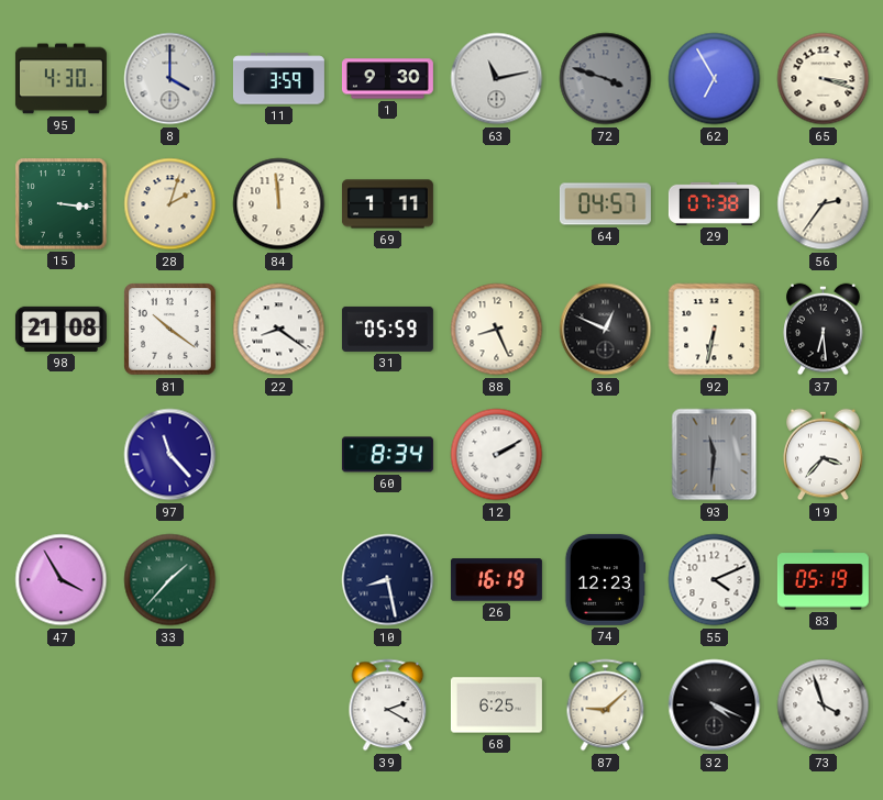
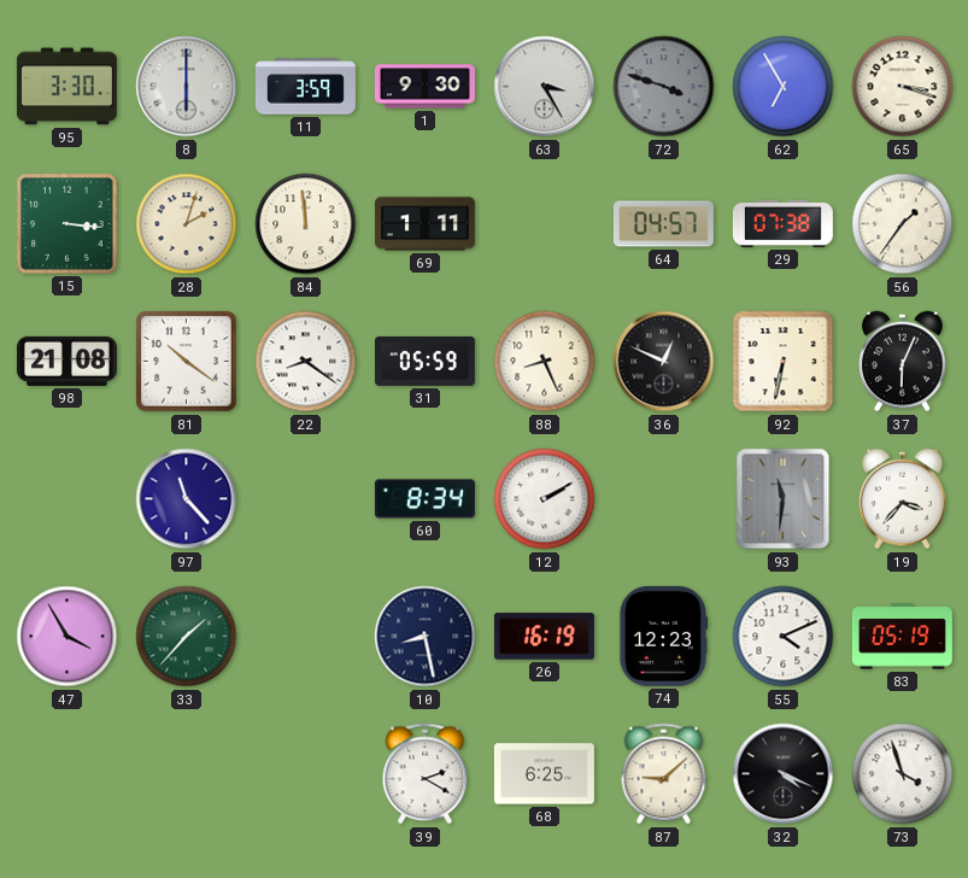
95: 4:30 -> 3:30 (66, 87)
8: 4:00 -> 6:00 (187, 87)
63: 11:13 -> 3:25 (545, 87)
56: 2:36 -> 1:36 (903, 224)
37: 6:29 -> 6:04 (903, 362)
